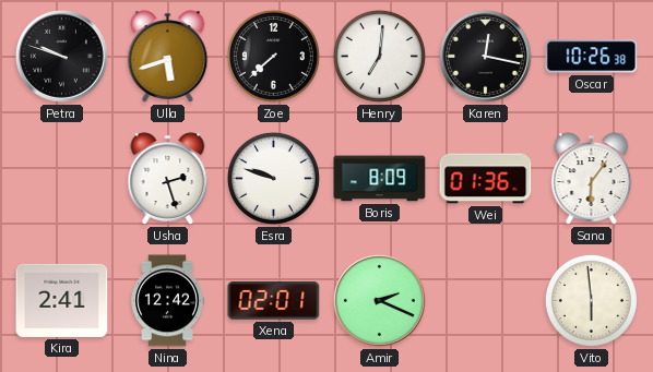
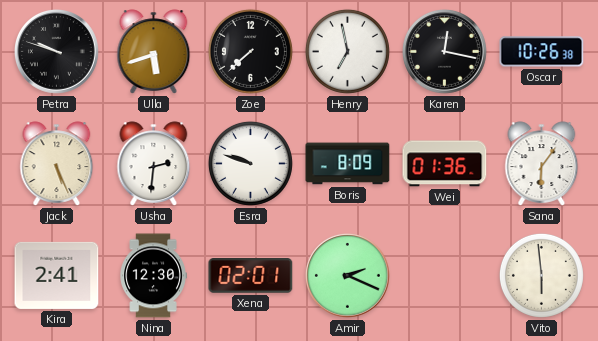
Henry: 7:01 -> 6:58 (347, 51)
Jack: none -> 5:26 (57, 164)
Usha: 2:27 -> 2:31 (154, 164)
Nina: 12:42 -> 12:30 (153, 276)
